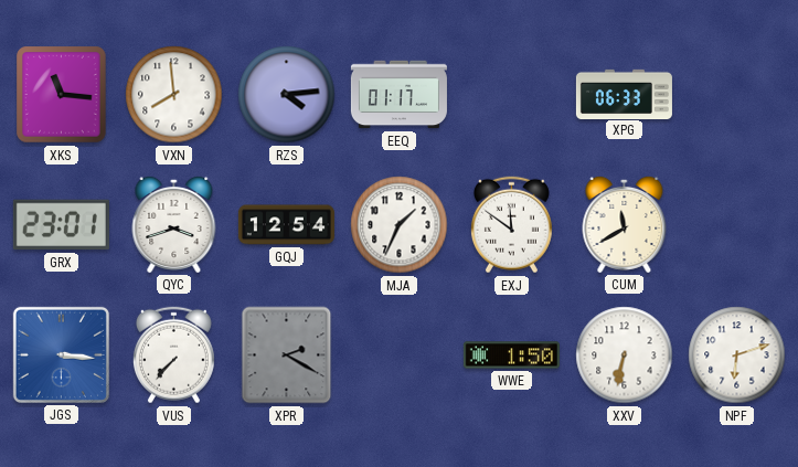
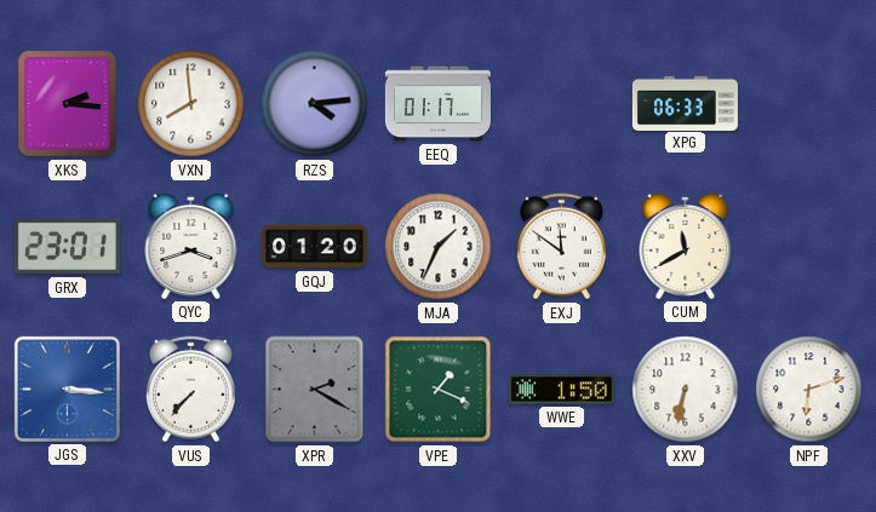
XKS: 11:16 -> 2:16 (68, 104)
GQJ: 12:54 -> 01:20 (314, 247)
VPE: none -> 1:19 (439, 390)
